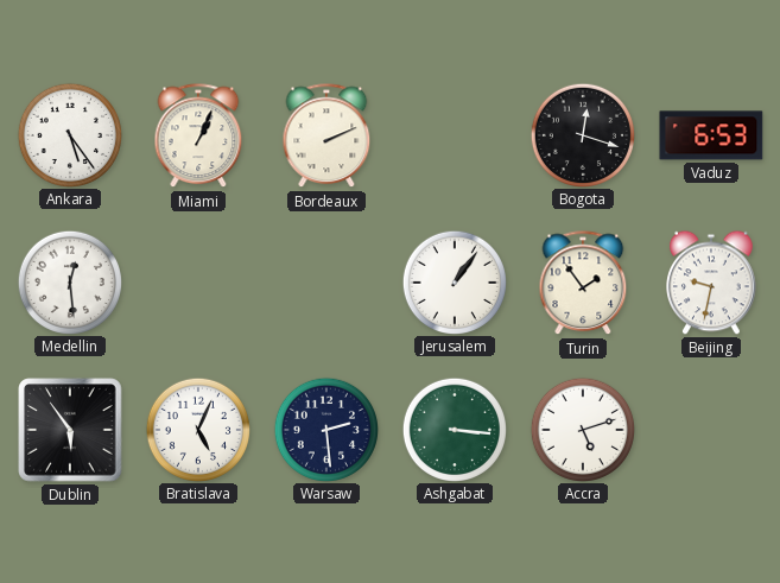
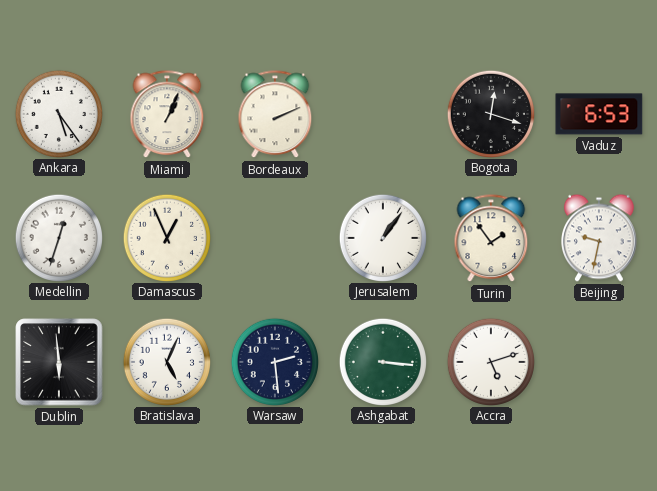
Medellin: 12:29 -> 12:33 (58, 237)
Damascus: none -> 12:56 (166, 237)
Dublin: 5:54 -> 5:59 (59, 362)
